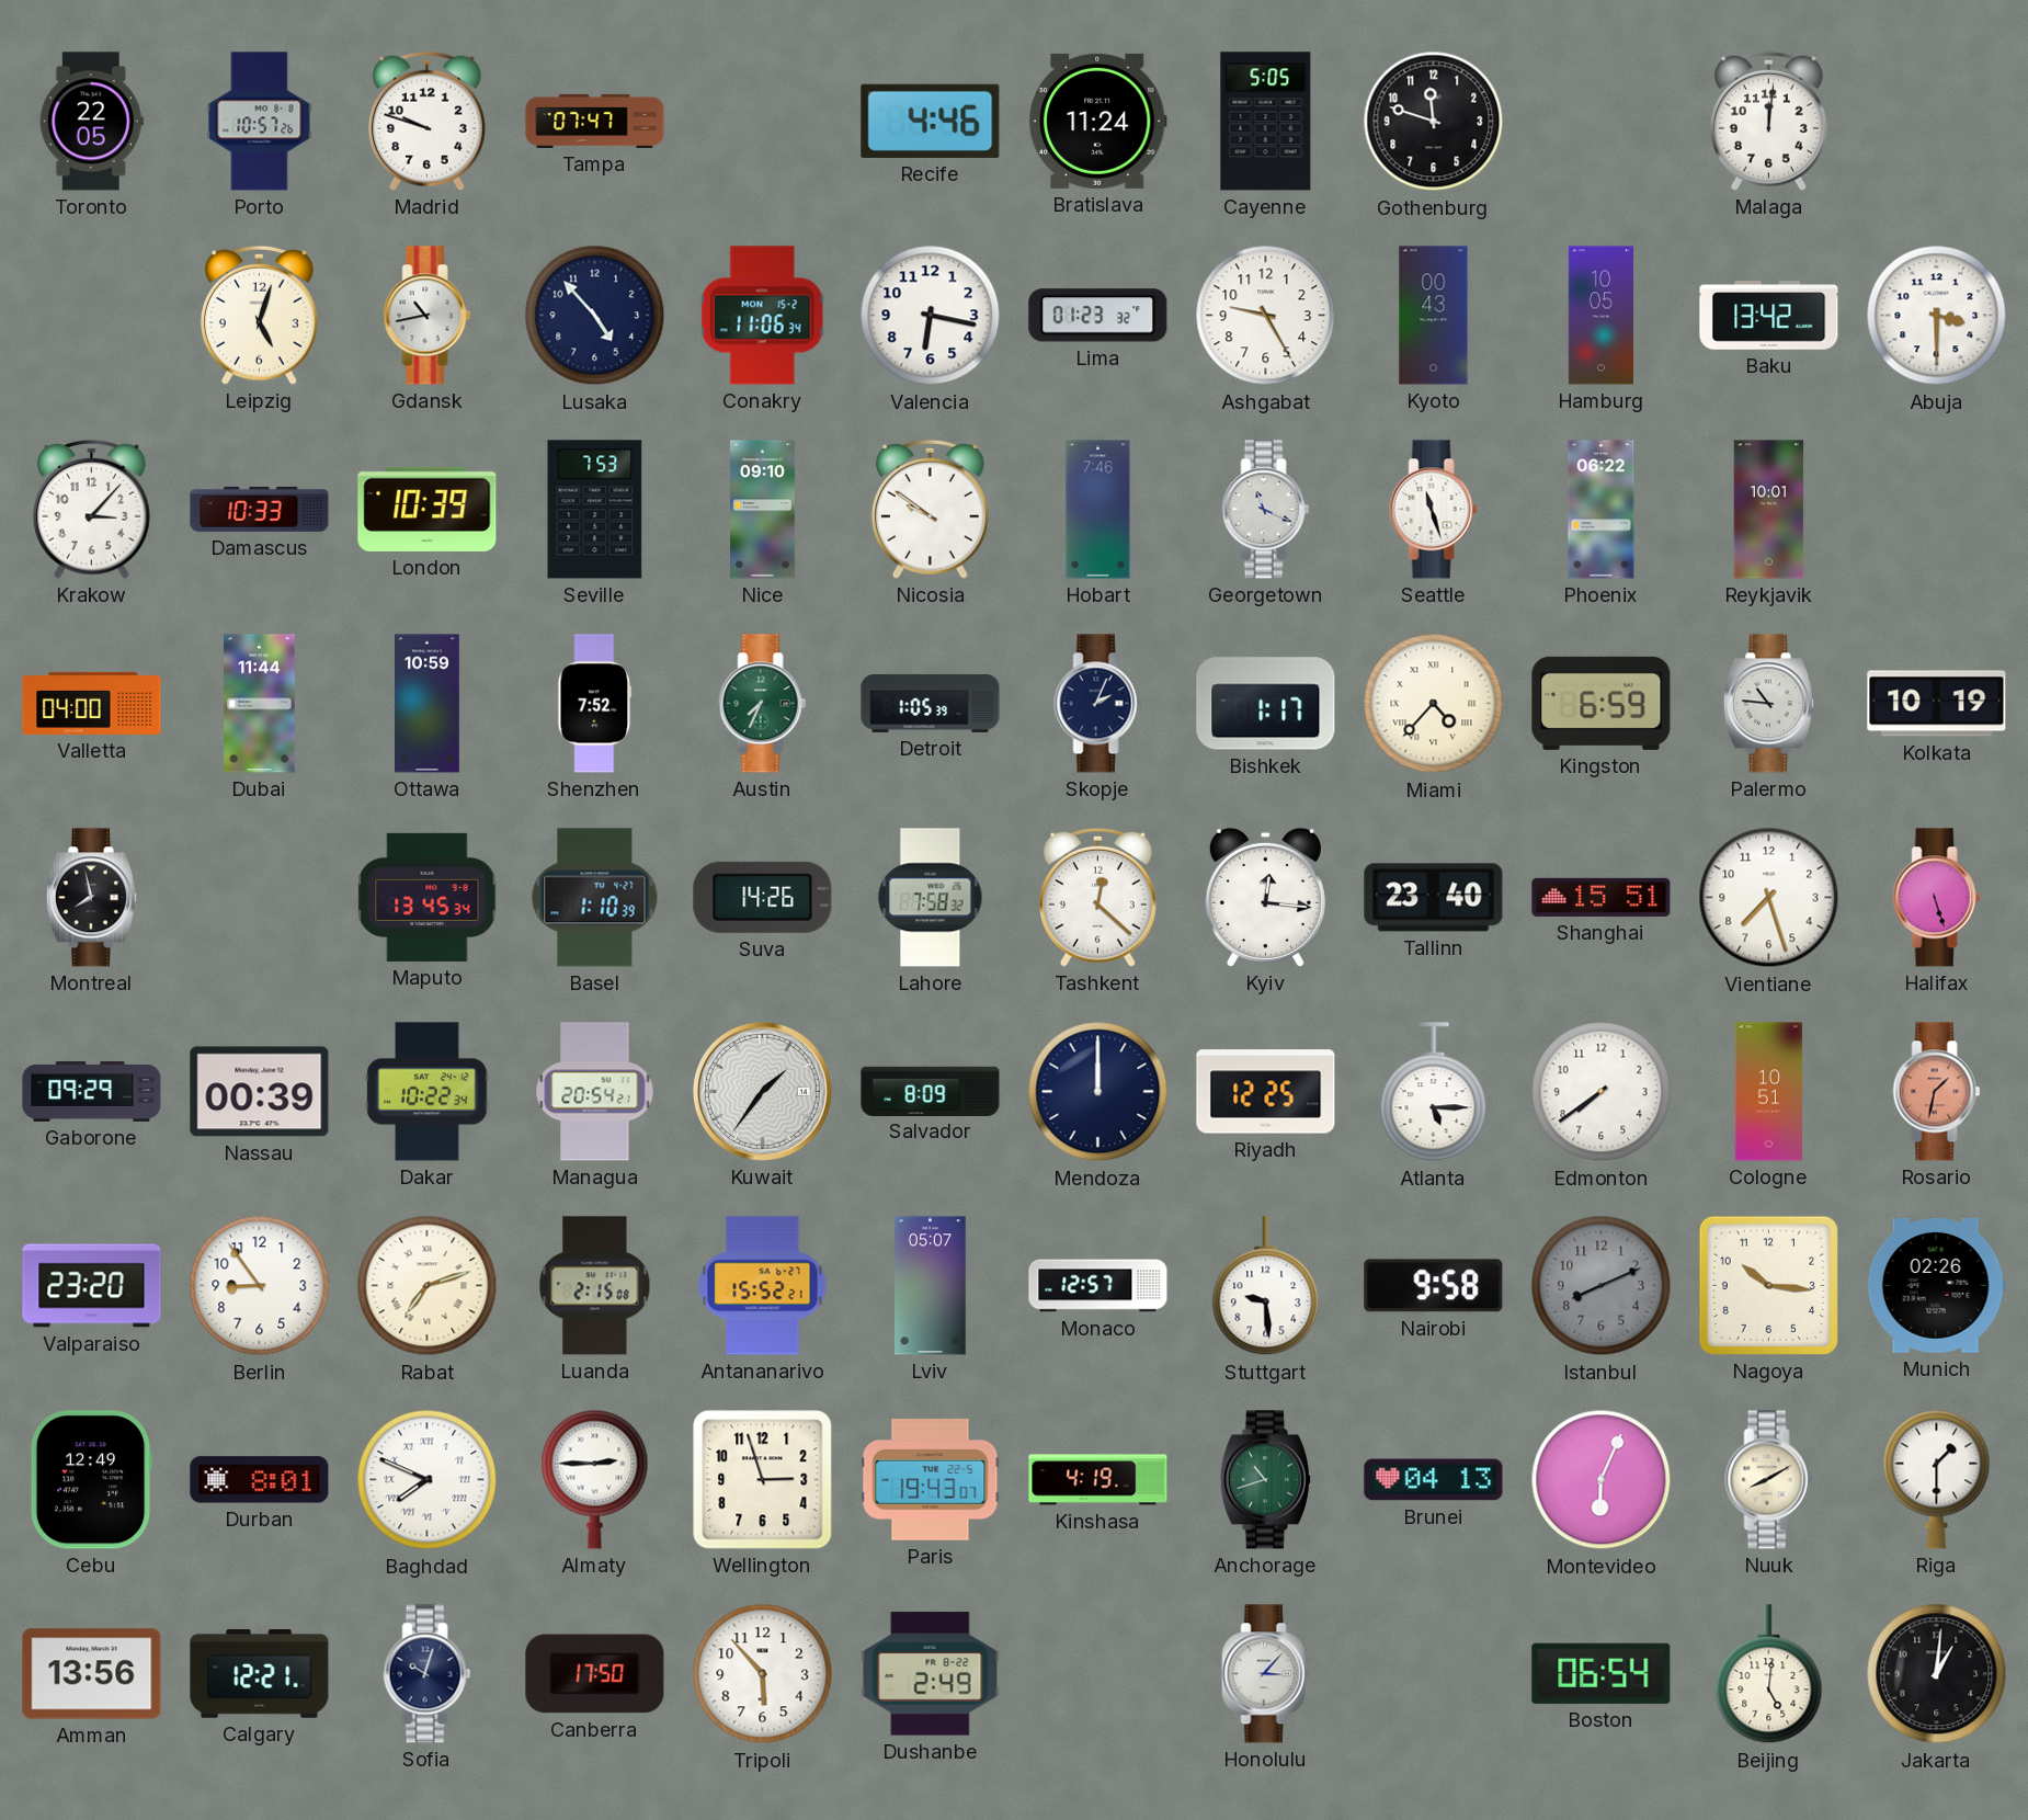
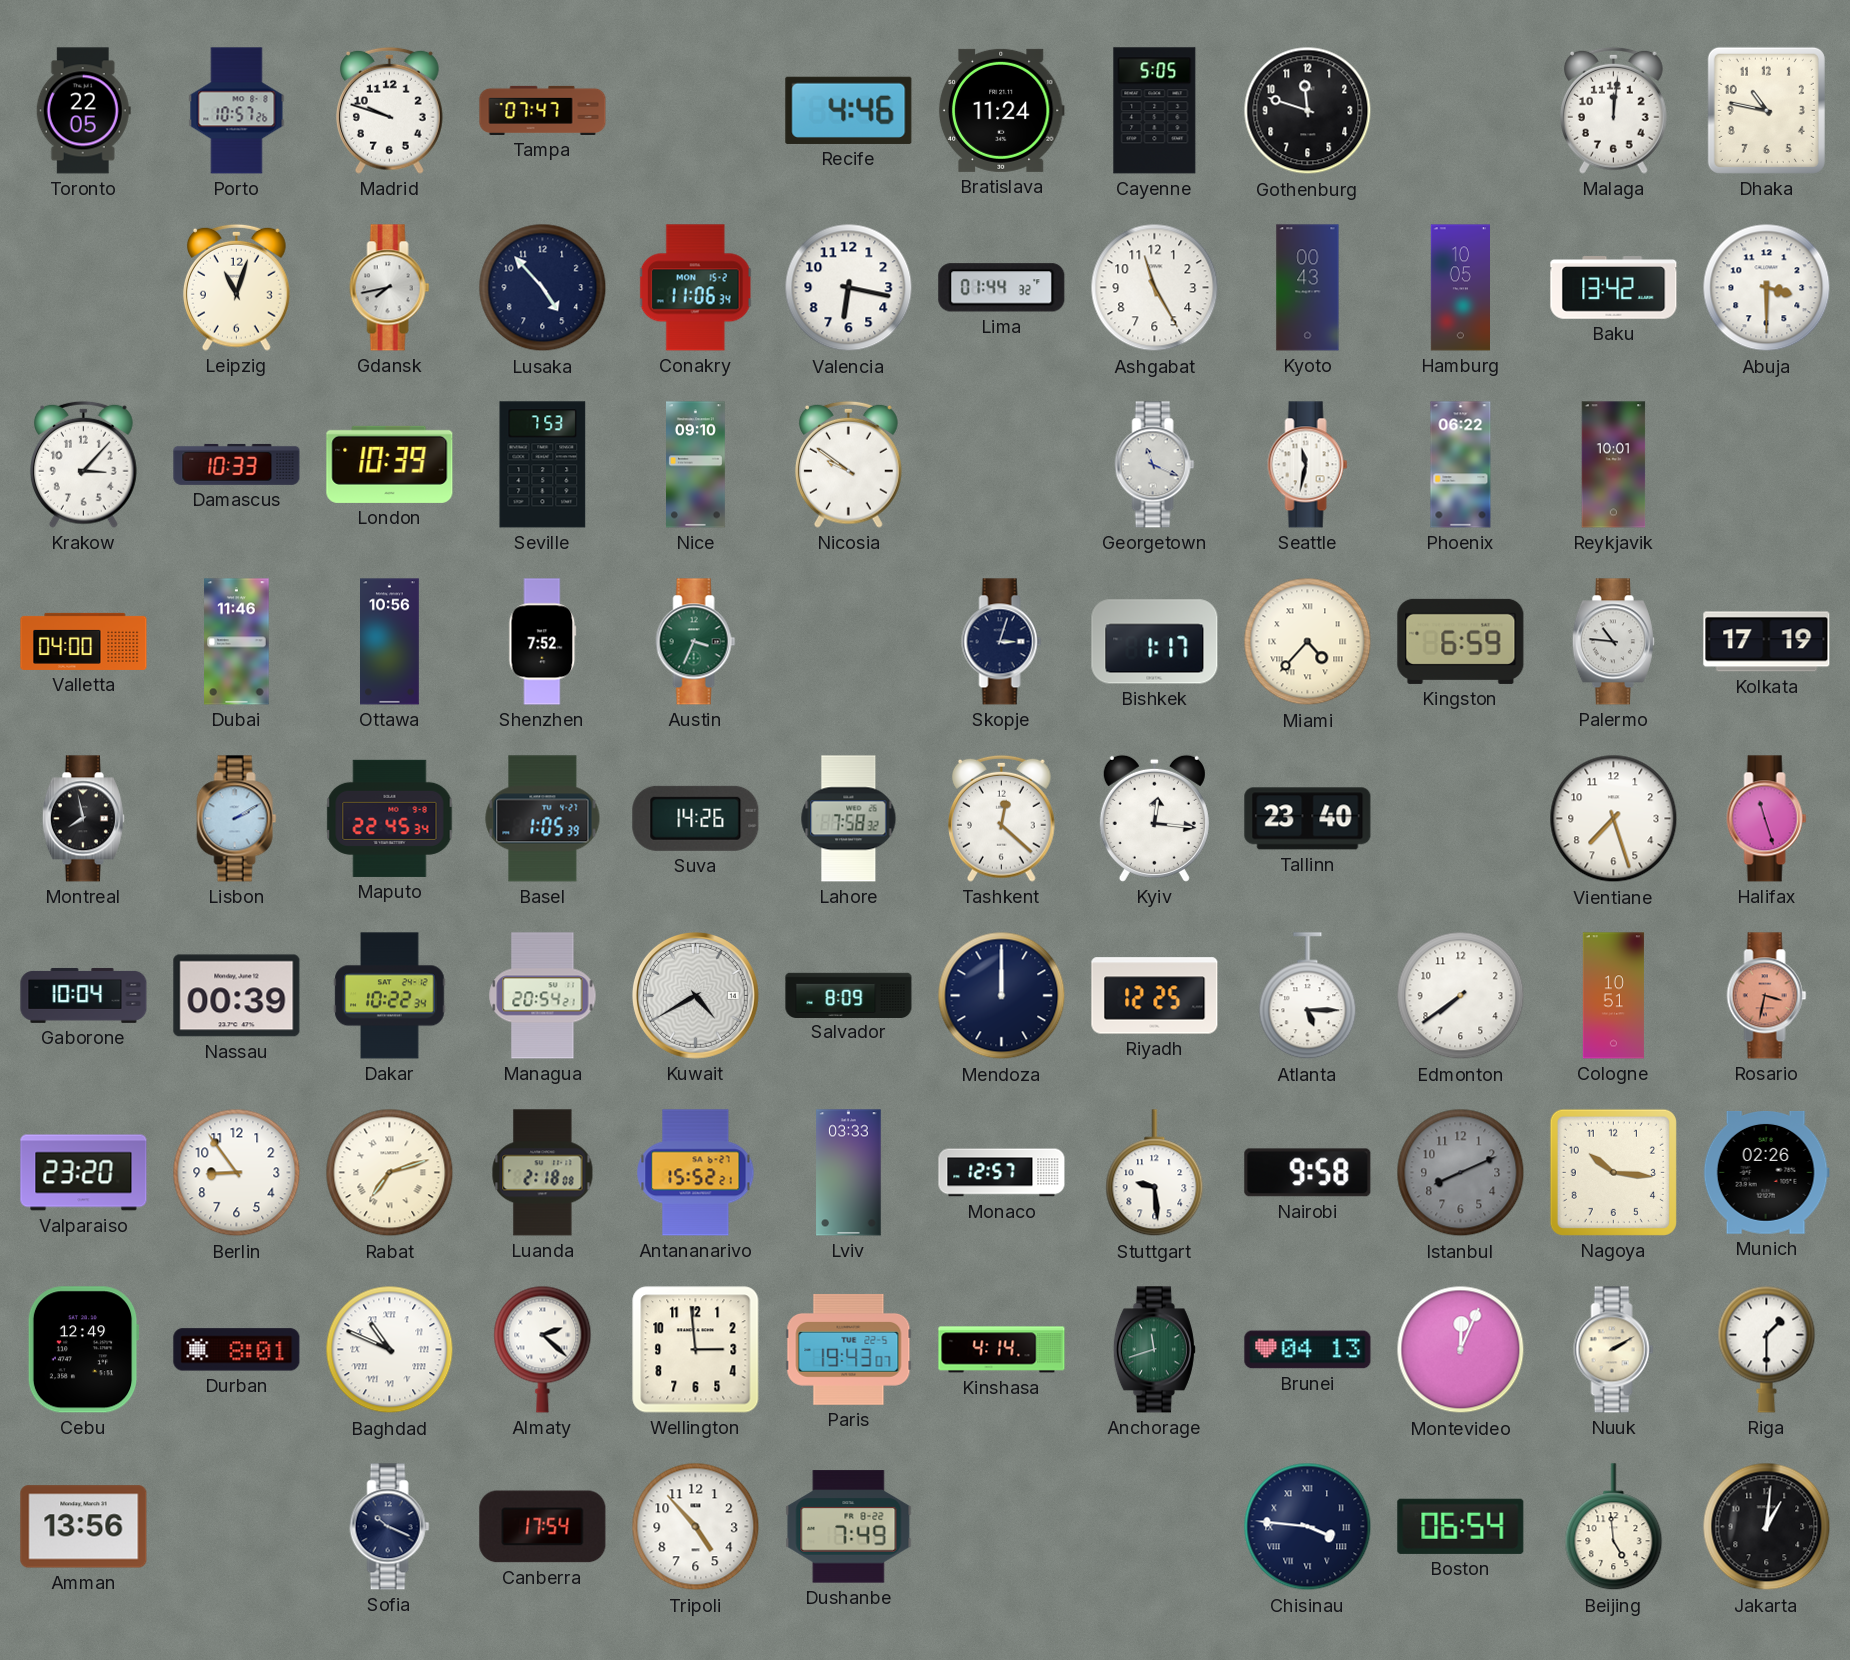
Dhaka: none -> 10:47 (1766, 110)
Leipzig: 5:03 -> 11:03 (237, 287)
Gdansk: 10:43 -> 7:43 (390, 288)
Lima: 01:23 -> 01:44 (1002, 288)
Ashgabat: 9:25 -> 11:25 (1155, 288)
Hobart: 7:46 -> none (1098, 510)
Seattle: 11:27 -> 11:32 (1308, 465)
Dubai: 11:44 -> 11:46 (237, 642)
Ottawa: 10:59 -> 10:56 (390, 642)
Austin: 7:34 -> 3:34 (696, 642)
Detroit: 1:05 -> none (931, 703)
Skopje: 2:04 -> 3:03 (1002, 642)
Kolkata: 10:19 -> 17:19 (1767, 642)
Lisbon: none -> 2:10 (237, 819)
Maputo: 13:45 -> 22:45 (390, 818)
Basel: 1:10 -> 1:05 (543, 819)
Shanghai: 15:51 -> none (1602, 897)
Halifax: 5:27 -> 11:27 (1767, 819)
Gaborone: 09:29 -> 10:04 (84, 996)
Kuwait: 1:36 -> 4:40 (695, 995)
Rosario: 1:32 -> 3:32 (1767, 996)
Luanda: 2:15 -> 2:18 (543, 1173)
Lviv: 05:07 -> 03:33 (849, 1173)
Baghdad: 7:49 -> 10:49 (390, 1350)
Almaty: 2:45 -> 2:22 (543, 1349)
Wellington: 2:57 -> 2:59 (696, 1350)
Kinshasa: 4:19 -> 4:14 (1002, 1350)
Anchorage: 10:42 -> 11:42 (1154, 1350)
Montevideo: 6:04 -> 12:04 (1461, 1350)
Nuuk: 8:10 -> 2:10 (1614, 1350)
Calgary: 12:21 -> none (260, 1674)
Sofia: 10:03 -> 10:19 (390, 1527)
Canberra: 17:50 -> 17:54 (543, 1527)
Tripoli: 5:53 -> 4:53 (696, 1527)
Dushanbe: 2:49 -> 7:49 (849, 1527)
Honolulu: 3:07 -> none (1266, 1674)
Chisinau: none -> 3:46 (1308, 1527)
Beijing: 5:01 -> 4:59 (1614, 1527)
